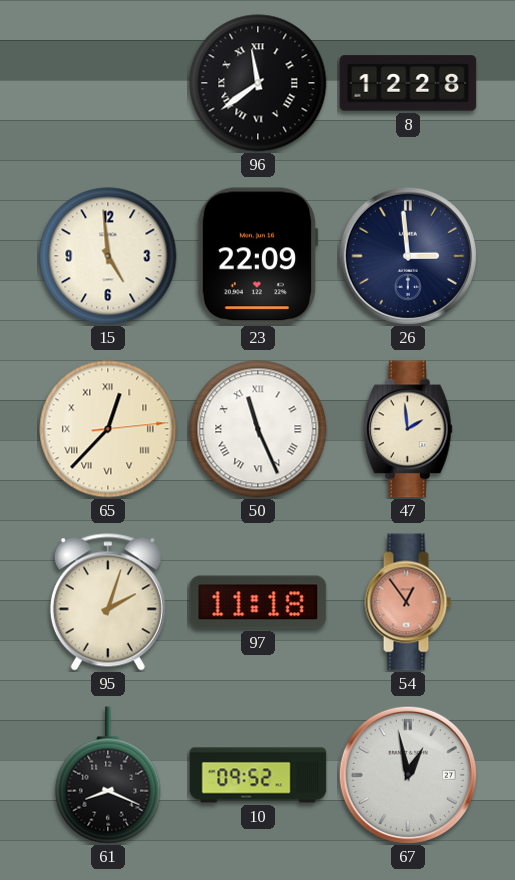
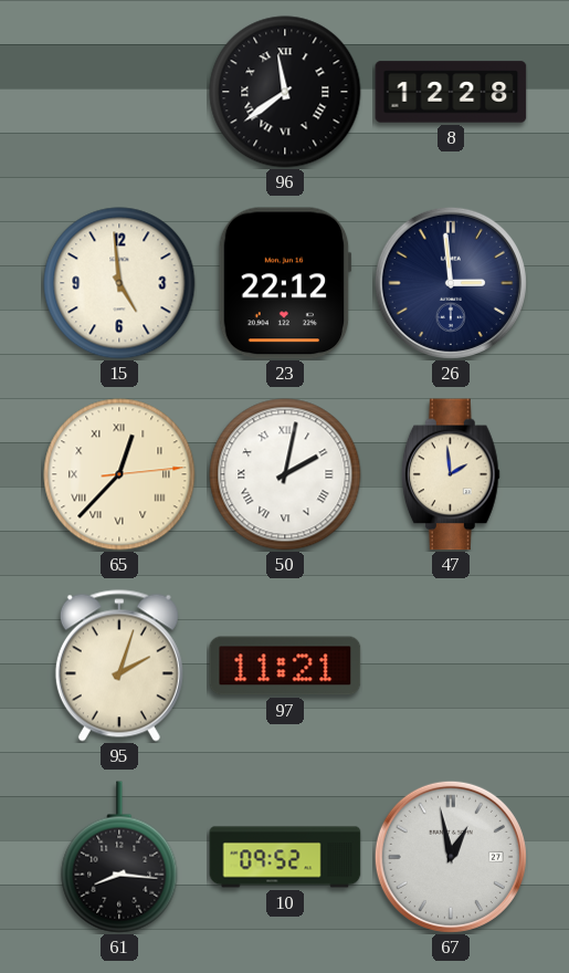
23: 22:09 -> 22:12 (285, 283)
50: 11:26 -> 2:02 (285, 474)
97: 11:18 -> 11:21 (285, 666)
54: 12:54 -> none (408, 602)
61: 8:19 -> 8:16 (119, 857)
